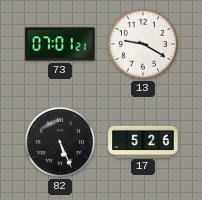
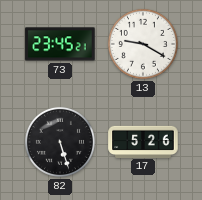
73: 07:01 -> 23:45 (60, 44)
82: 5:26 -> 5:27 (60, 142)
